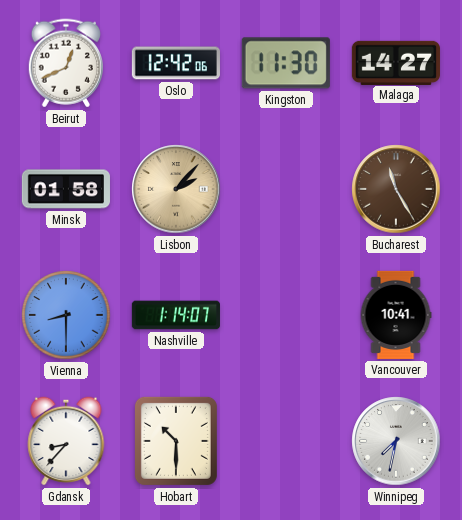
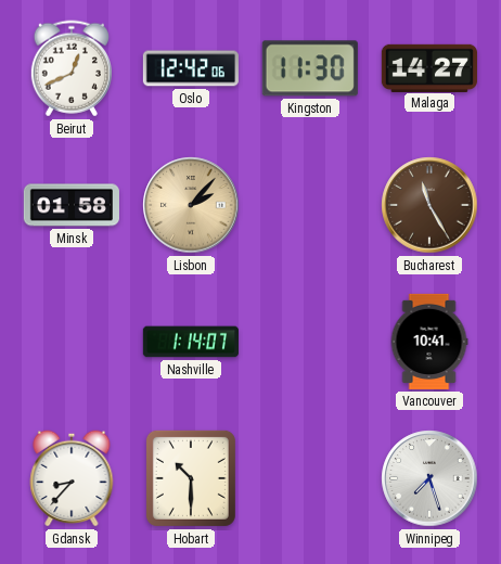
Vienna: 8:30 -> none (66, 315)
Winnipeg: 7:32 -> 7:27 (429, 478)
